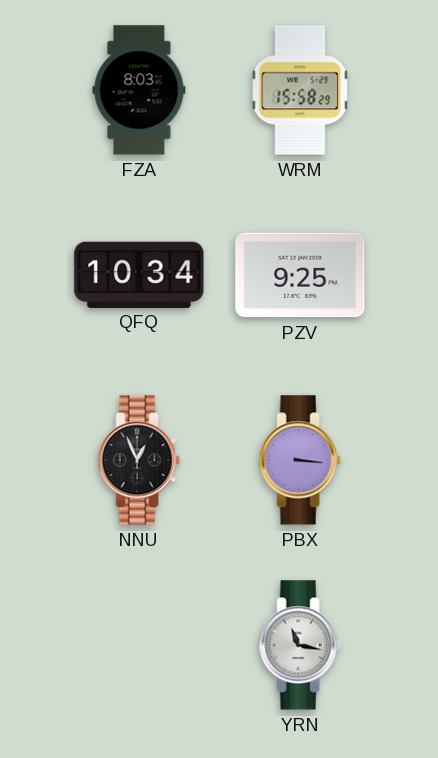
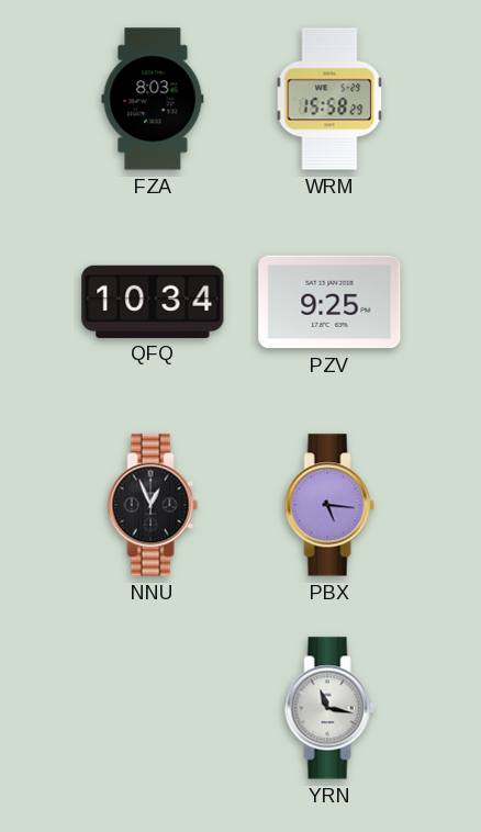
PBX: 3:16 -> 5:16 (329, 505)
